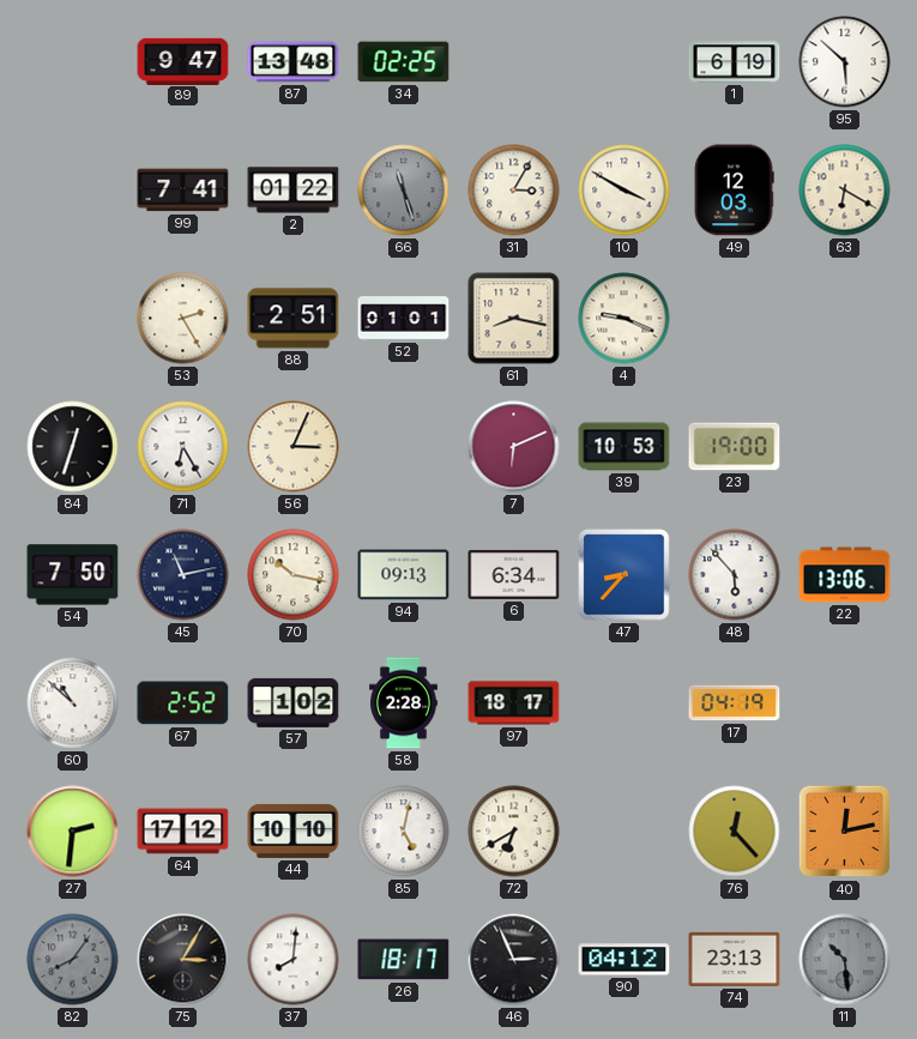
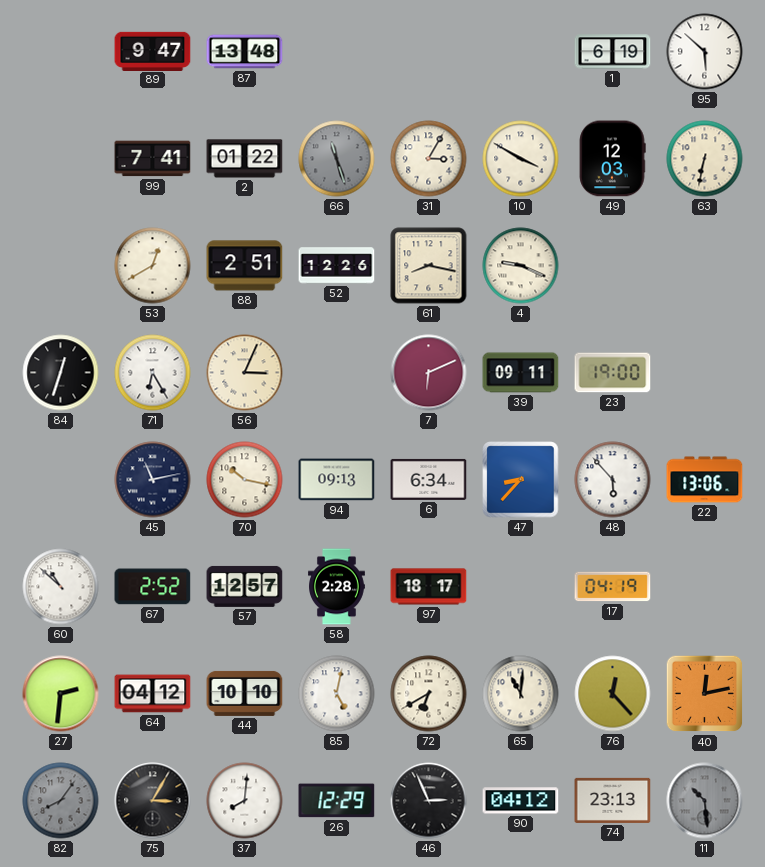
34: 02:25 -> none (404, 62)
63: 6:20 -> 6:32 (705, 159)
53: 2:25 -> 12:40 (153, 266)
52: 01:01 -> 12:26 (337, 266)
39: 10:53 -> 09:11 (521, 373)
54: 7:50 -> none (73, 575)
57: 1:02 -> 12:57 (245, 586)
64: 17:12 -> 04:12 (153, 694)
65: none -> 11:01 (521, 694)
26: 18:17 -> 12:29 (337, 801)
